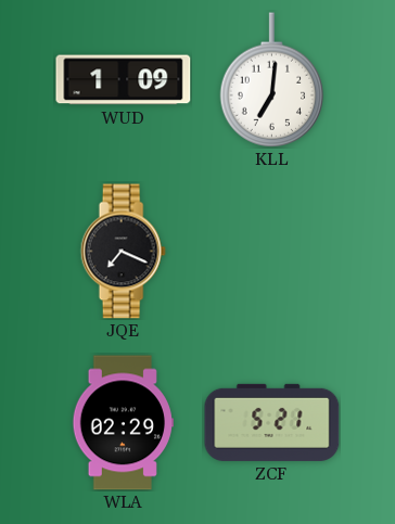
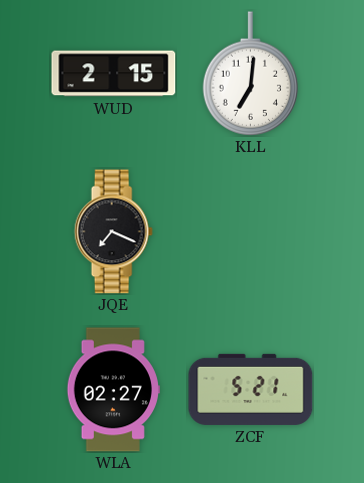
WUD: 1:09 -> 2:15 (114, 74)
WLA: 02:29 -> 02:27 (113, 390)
